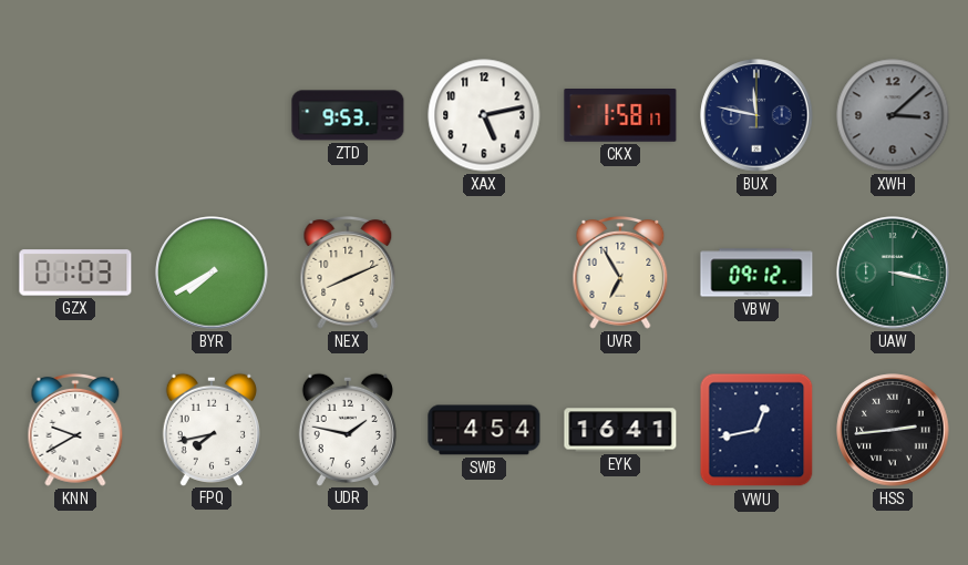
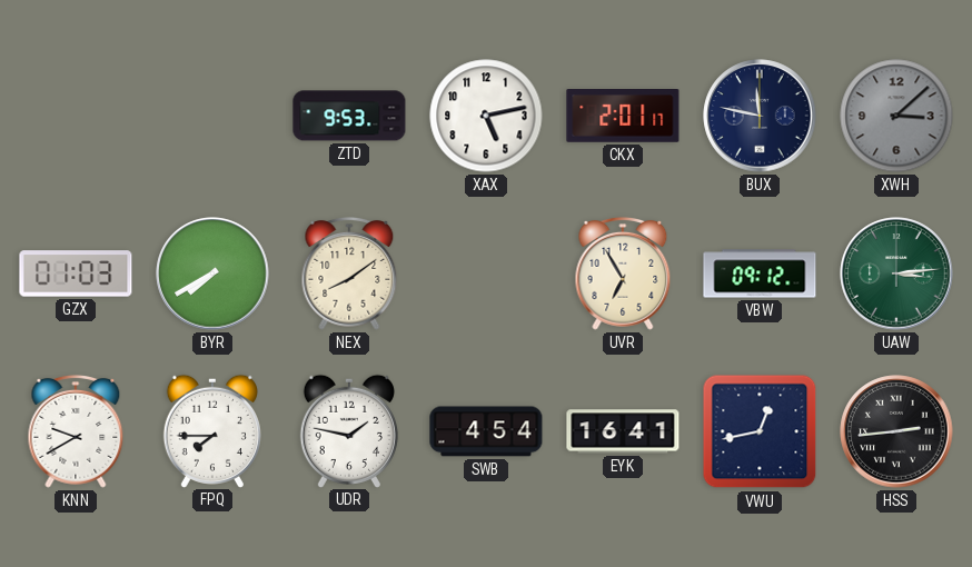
CKX: 1:58 -> 2:01 (623, 117)
NEX: 8:11 -> 8:09 (349, 273)
UAW: 3:17 -> 3:14 (896, 273)
FPQ: 7:43 -> 7:45 (212, 430)
